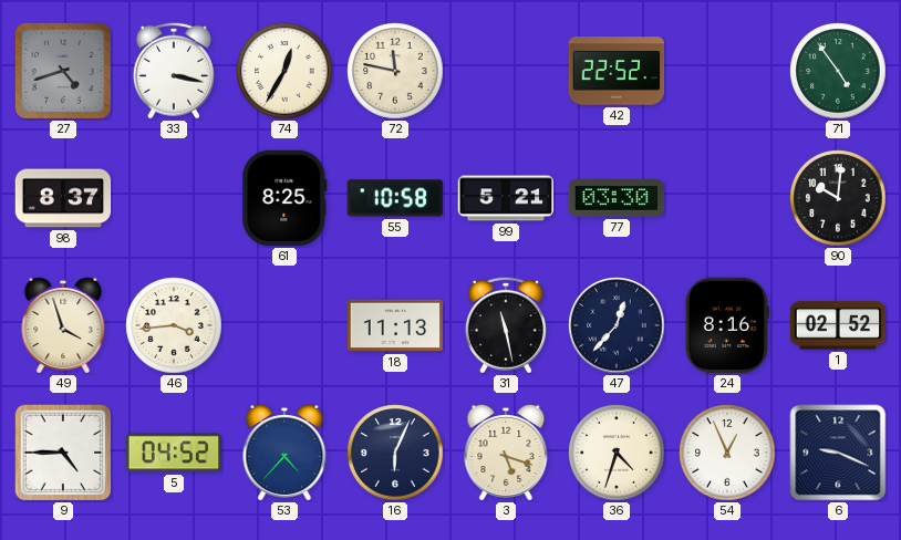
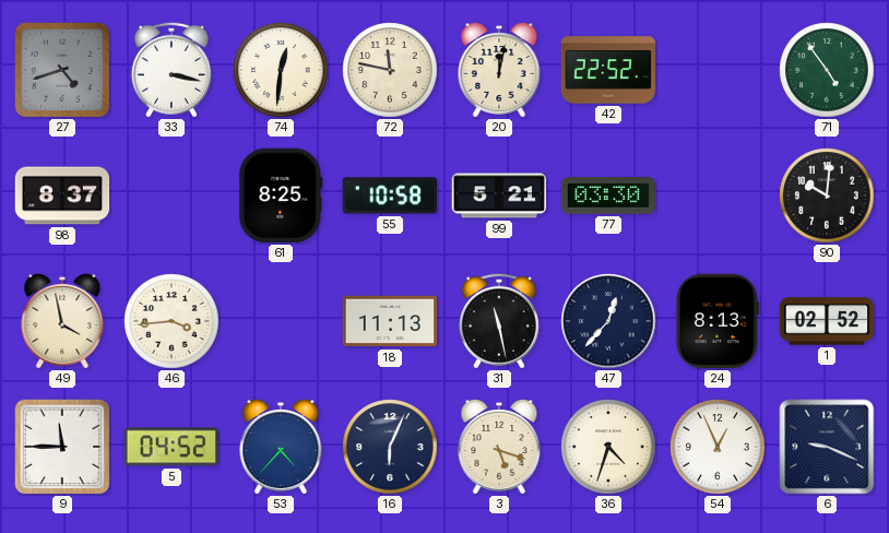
74: 12:35 -> 12:31 (281, 70)
20: none -> 12:02 (499, 70)
49: 3:57 -> 3:58 (62, 321)
24: 8:16 -> 8:13 (718, 321)
9: 4:45 -> 11:45 (62, 447)
